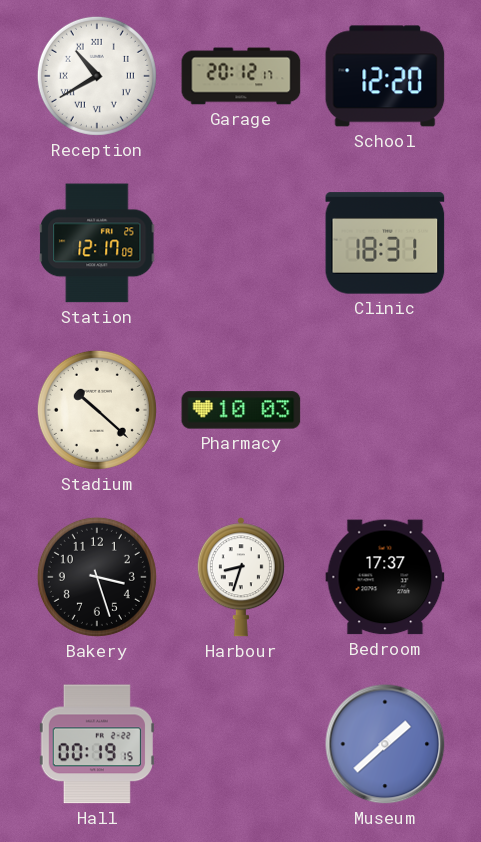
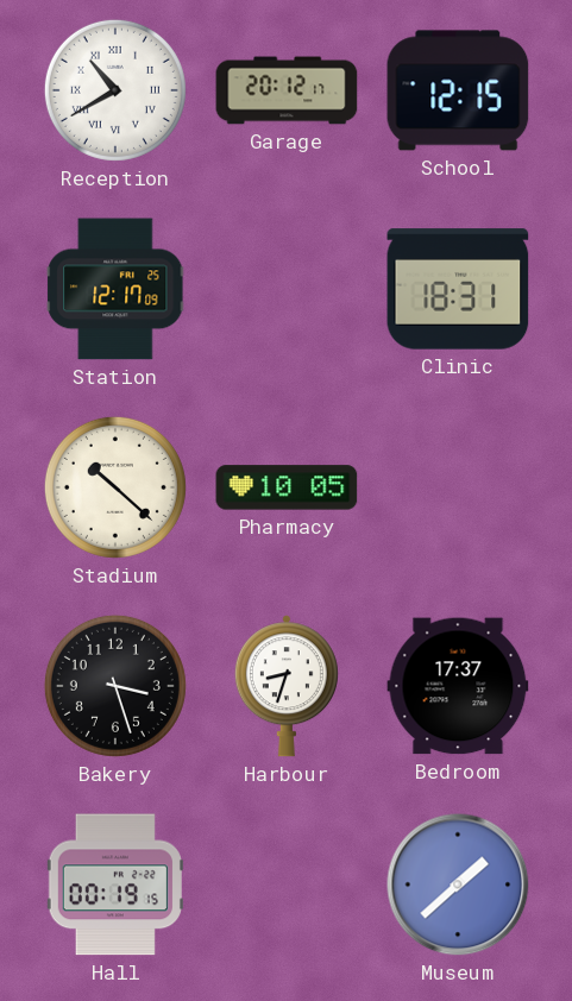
School: 12:20 -> 12:15 (458, 90)
Pharmacy: 10:03 -> 10:05 (287, 487)
